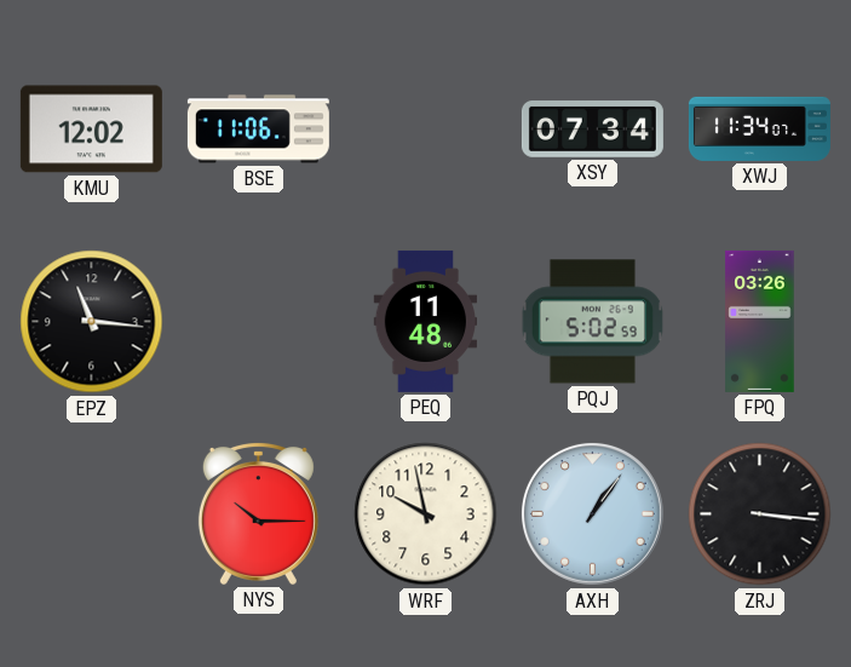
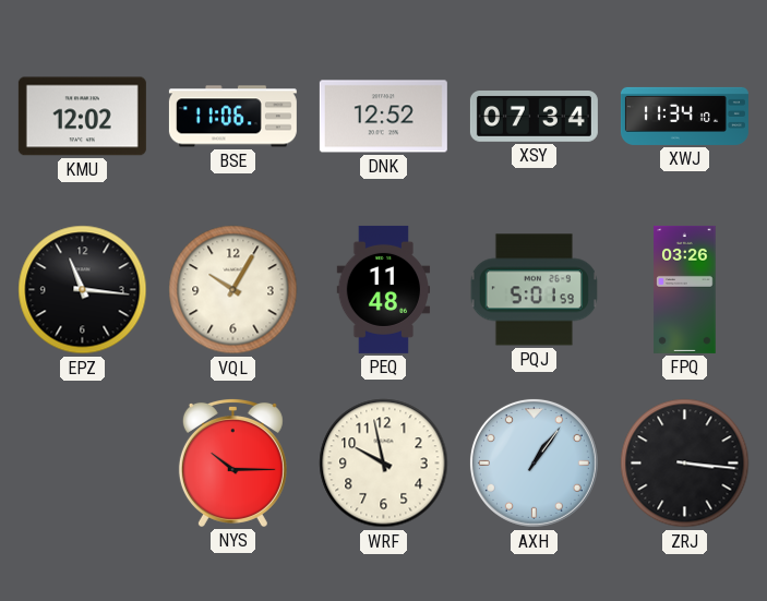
DNK: none -> 12:52 (383, 117)
XWJ: 11:34:07 -> 11:34:10 (684, 116)
VQL: none -> 10:05 (233, 290)
PQJ: 5:02 -> 5:01 (534, 290)
